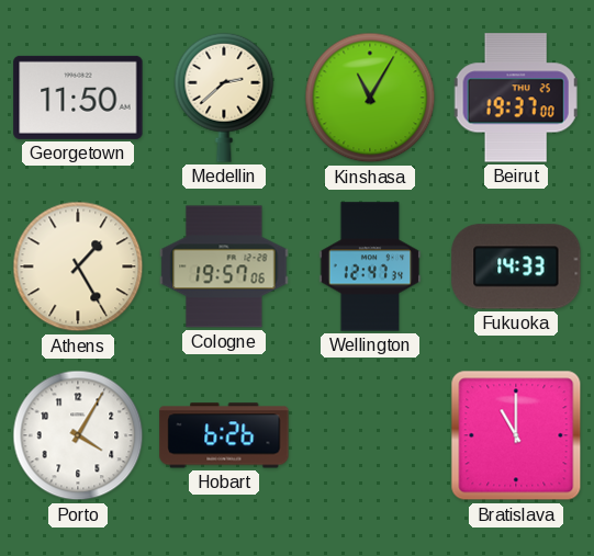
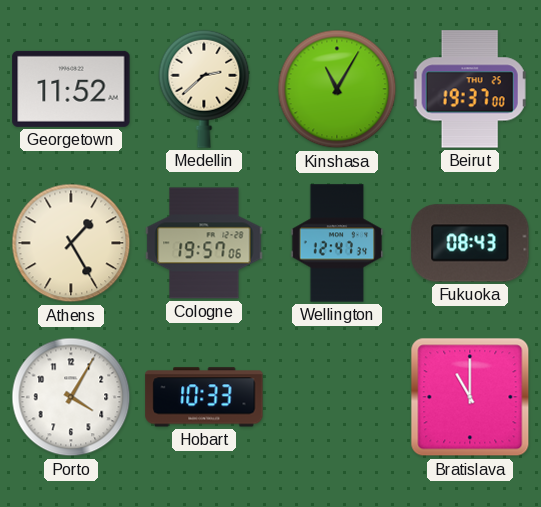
Georgetown: 11:50 -> 11:52 (71, 89)
Fukuoka: 14:33 -> 08:43 (470, 243)
Hobart: 6:26 -> 10:33 (204, 397)
